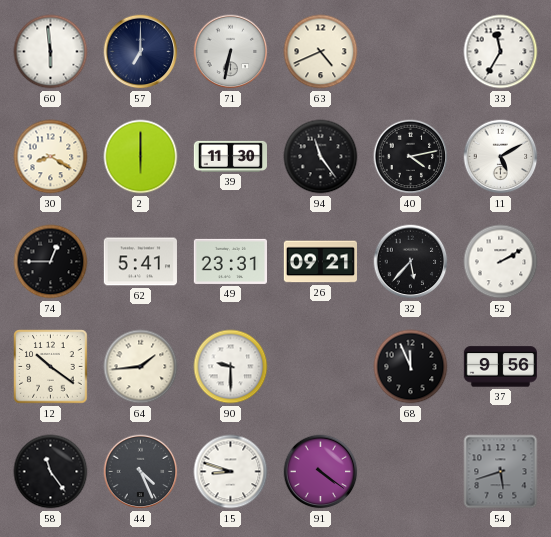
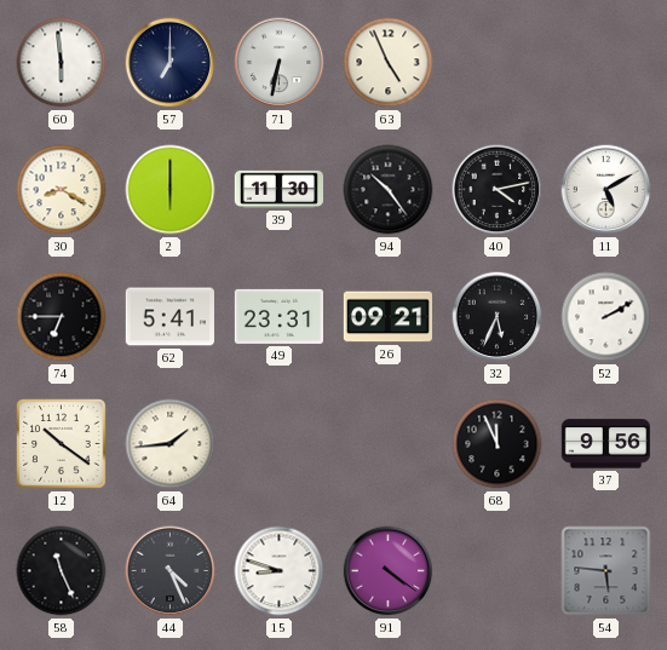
63: 4:41 -> 4:56 (389, 63)
33: 11:35 -> none (501, 52)
94: 11:24 -> 10:24 (389, 190)
74: 12:45 -> 6:45 (62, 317)
32: 5:37 -> 5:34 (498, 317)
90: 9:30 -> none (231, 367)
58: 11:24 -> 11:26 (62, 571)
54: 5:42 -> 5:46 (606, 571)
